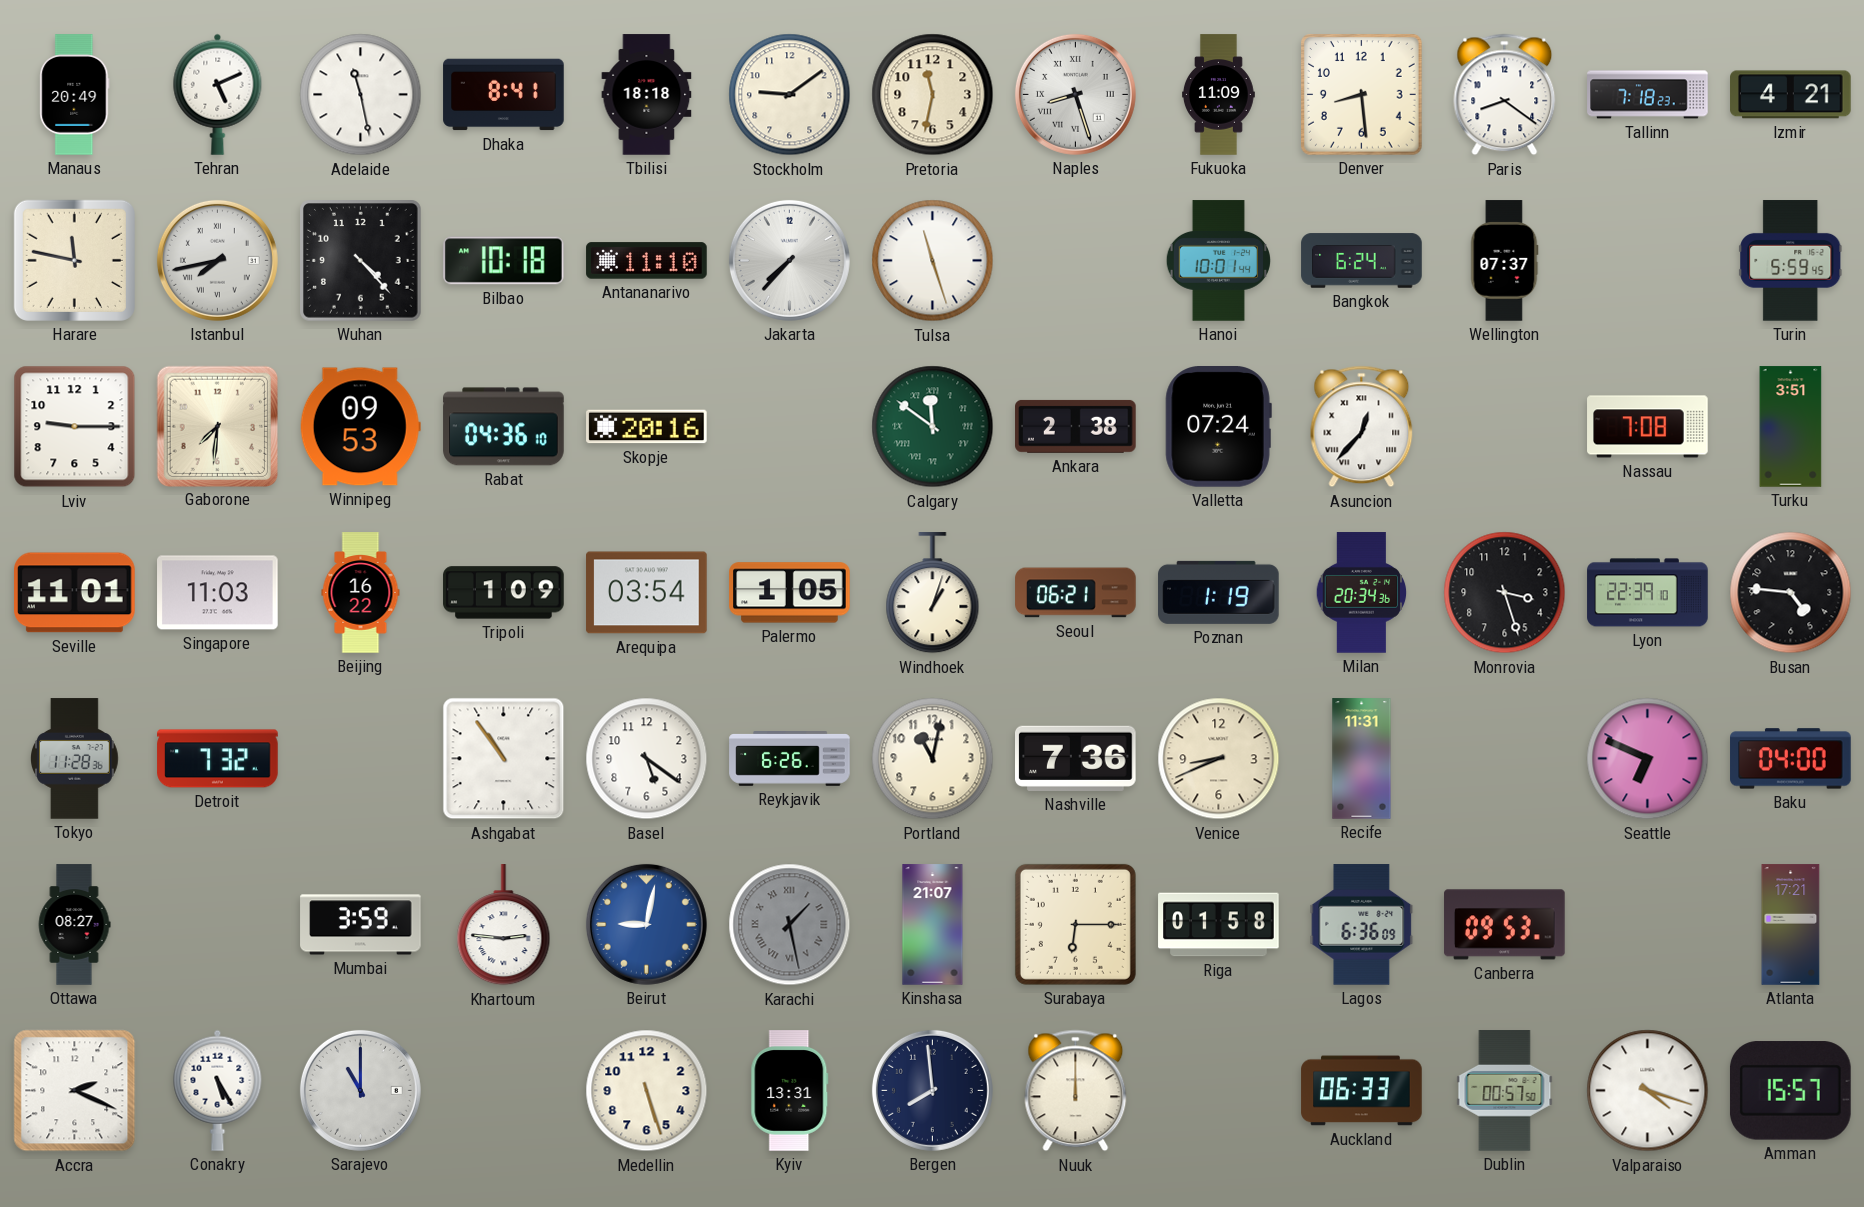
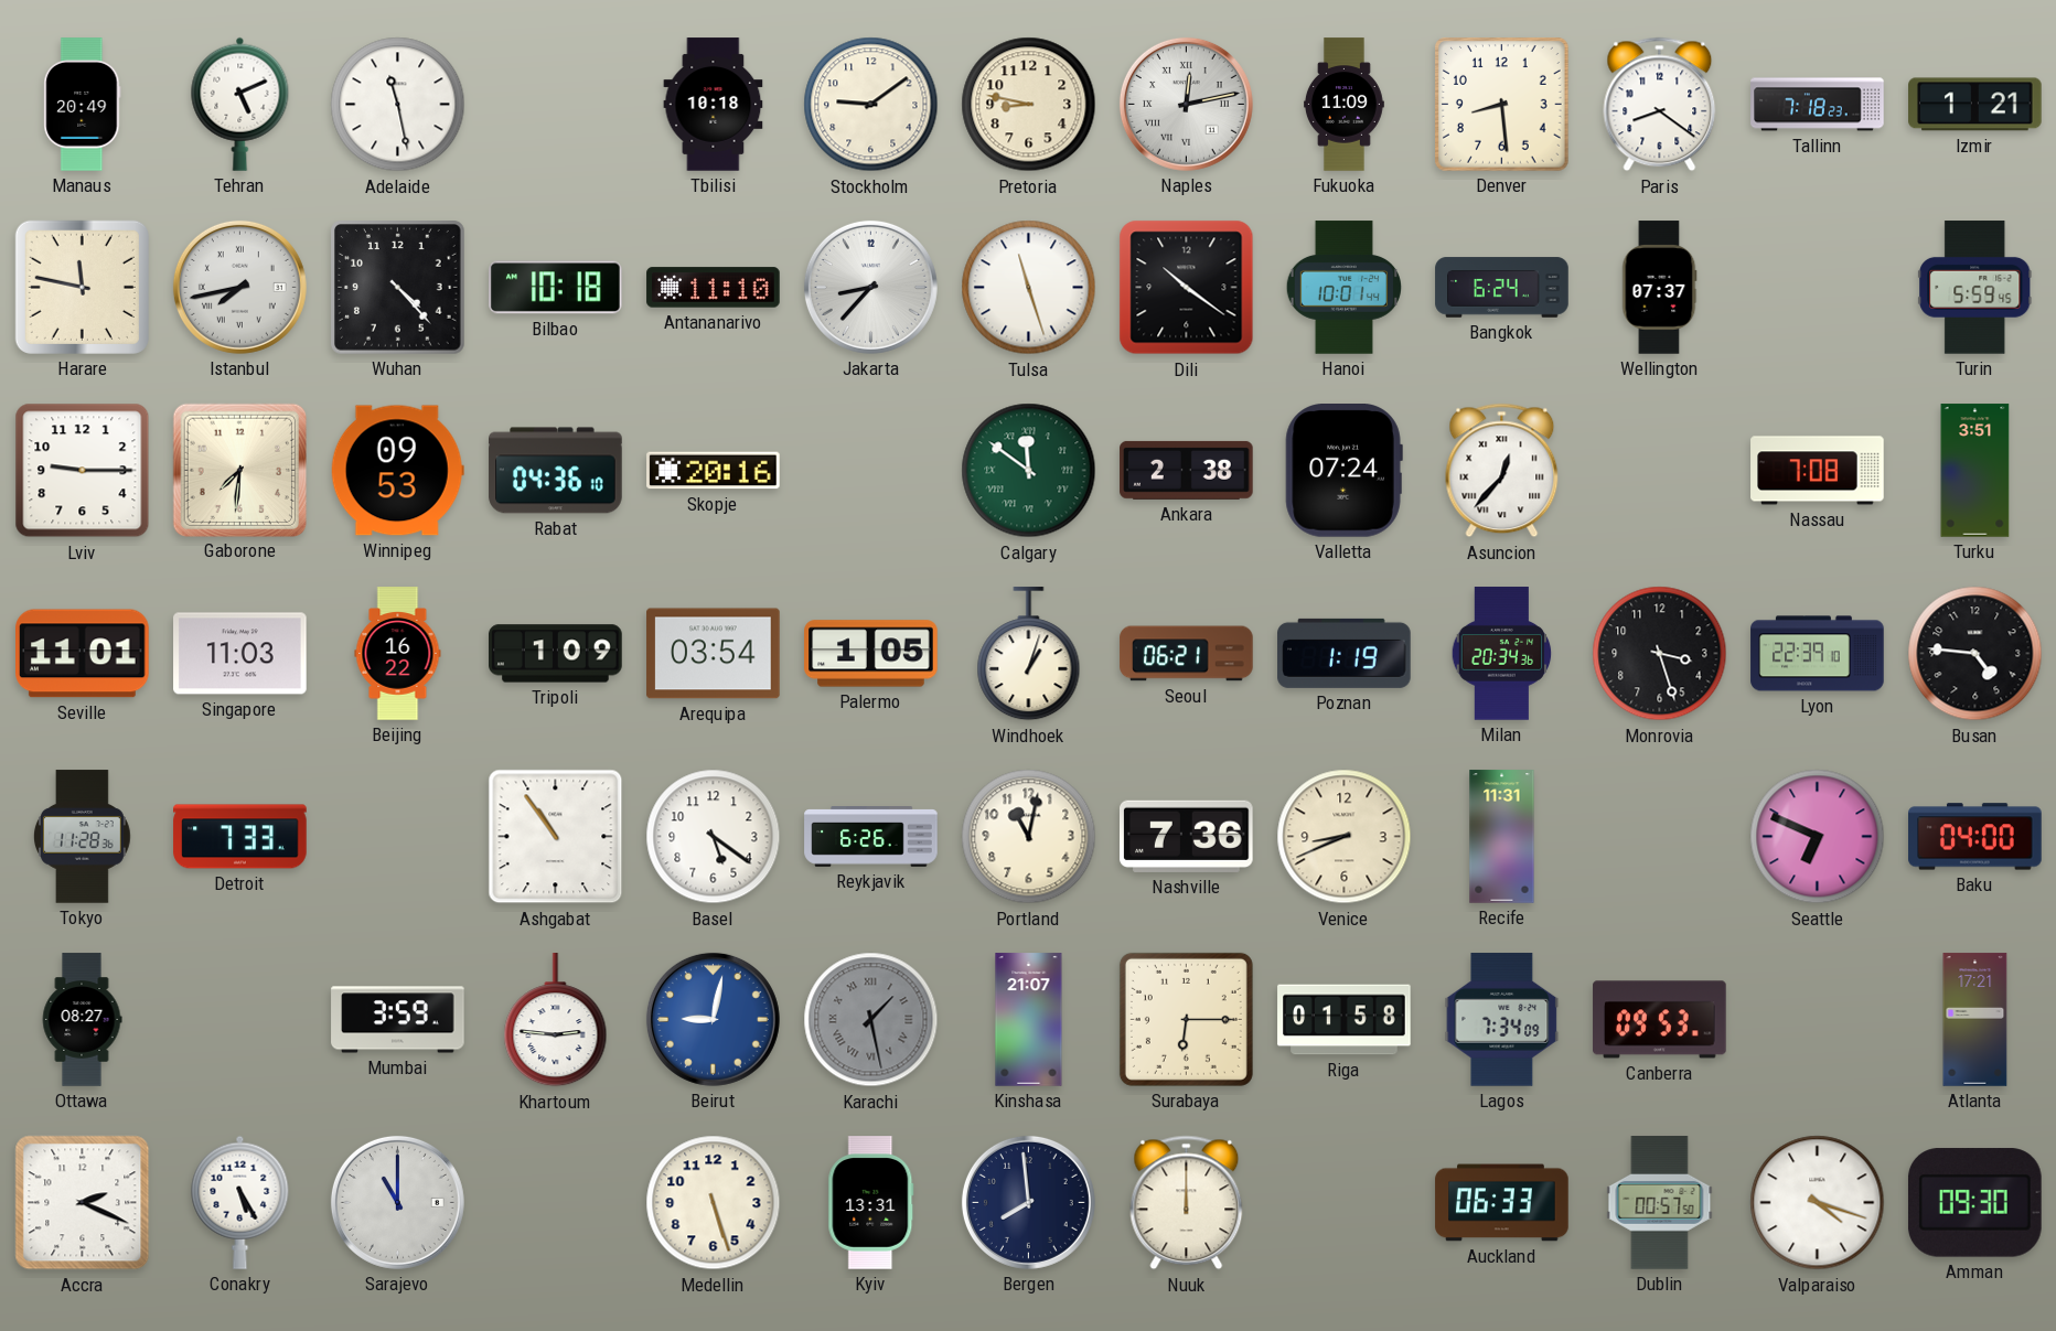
Dhaka: 8:41 -> none (504, 95)
Tbilisi: 18:18 -> 10:18 (714, 105)
Pretoria: 11:32 -> 8:47 (1029, 105)
Naples: 8:27 -> 12:13 (1186, 104)
Izmir: 4:21 -> 1:21 (1975, 105)
Jakarta: 7:37 -> 8:37 (870, 287)
Dili: none -> 10:21 (1187, 288)
Detroit: 7:32 -> 7:33 (240, 837)
Lagos: 6:36 -> 7:34 (1502, 1020)
Amman: 15:57 -> 09:30 (1974, 1203)
